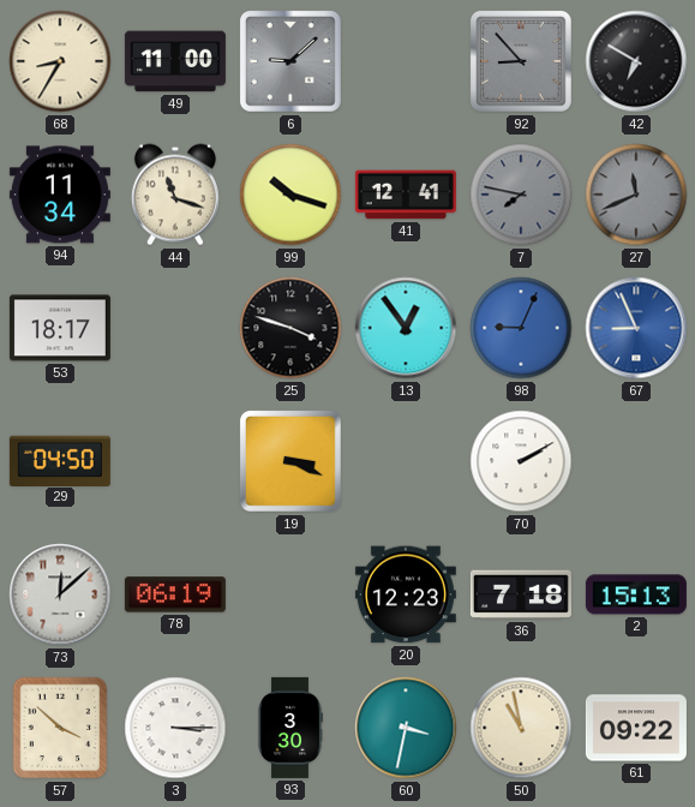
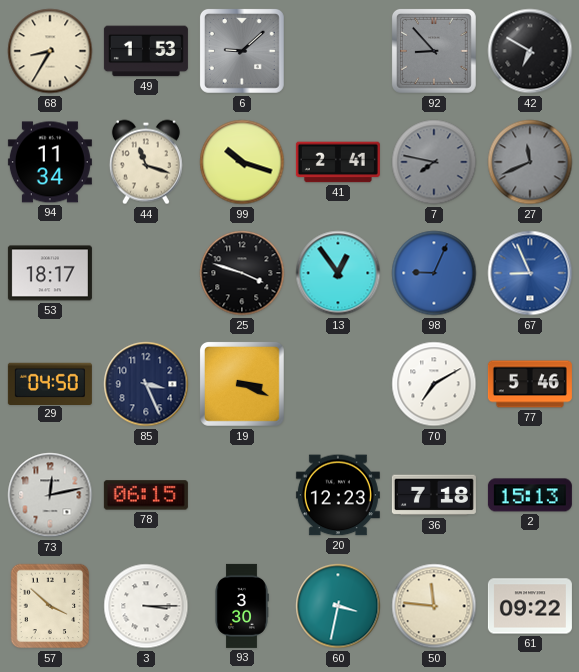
49: 11:00 -> 1:53 (146, 51)
41: 12:41 -> 2:41 (338, 162)
85: none -> 3:26 (146, 384)
70: 2:10 -> 7:10 (434, 384)
77: none -> 5:46 (530, 384)
73: 12:08 -> 12:13 (50, 495)
78: 06:19 -> 06:15 (146, 495)
50: 10:58 -> 11:46 (434, 606)
